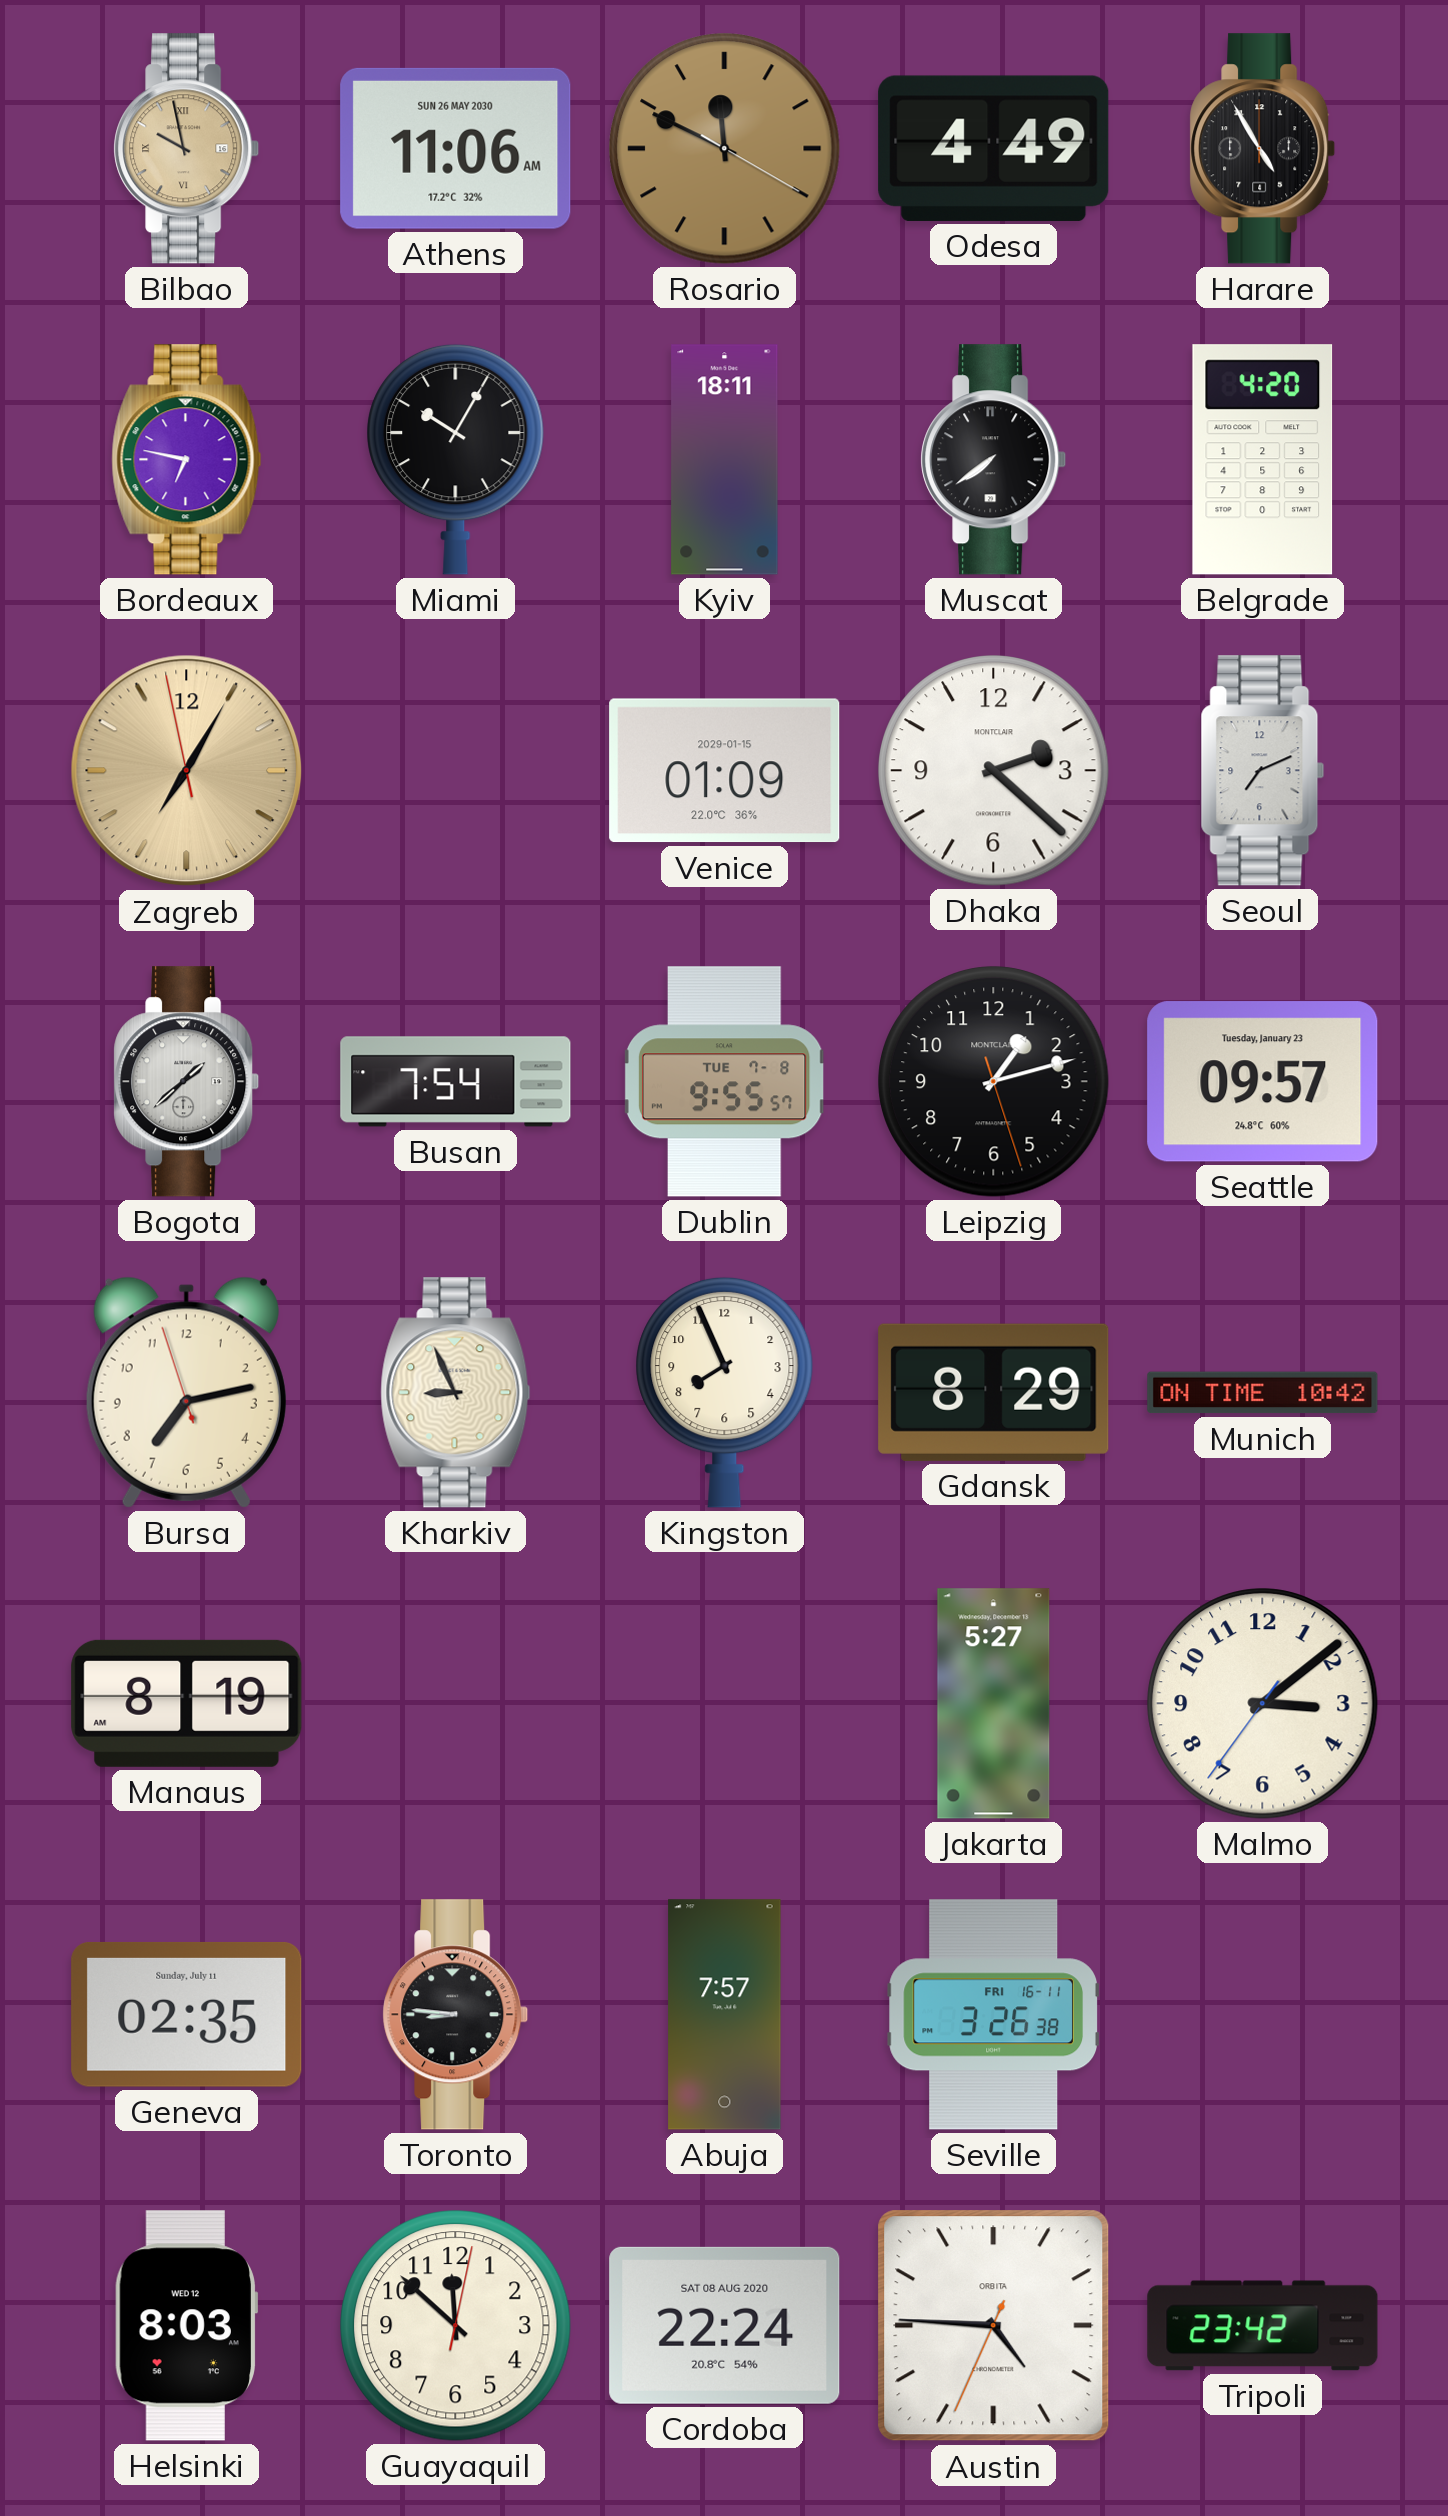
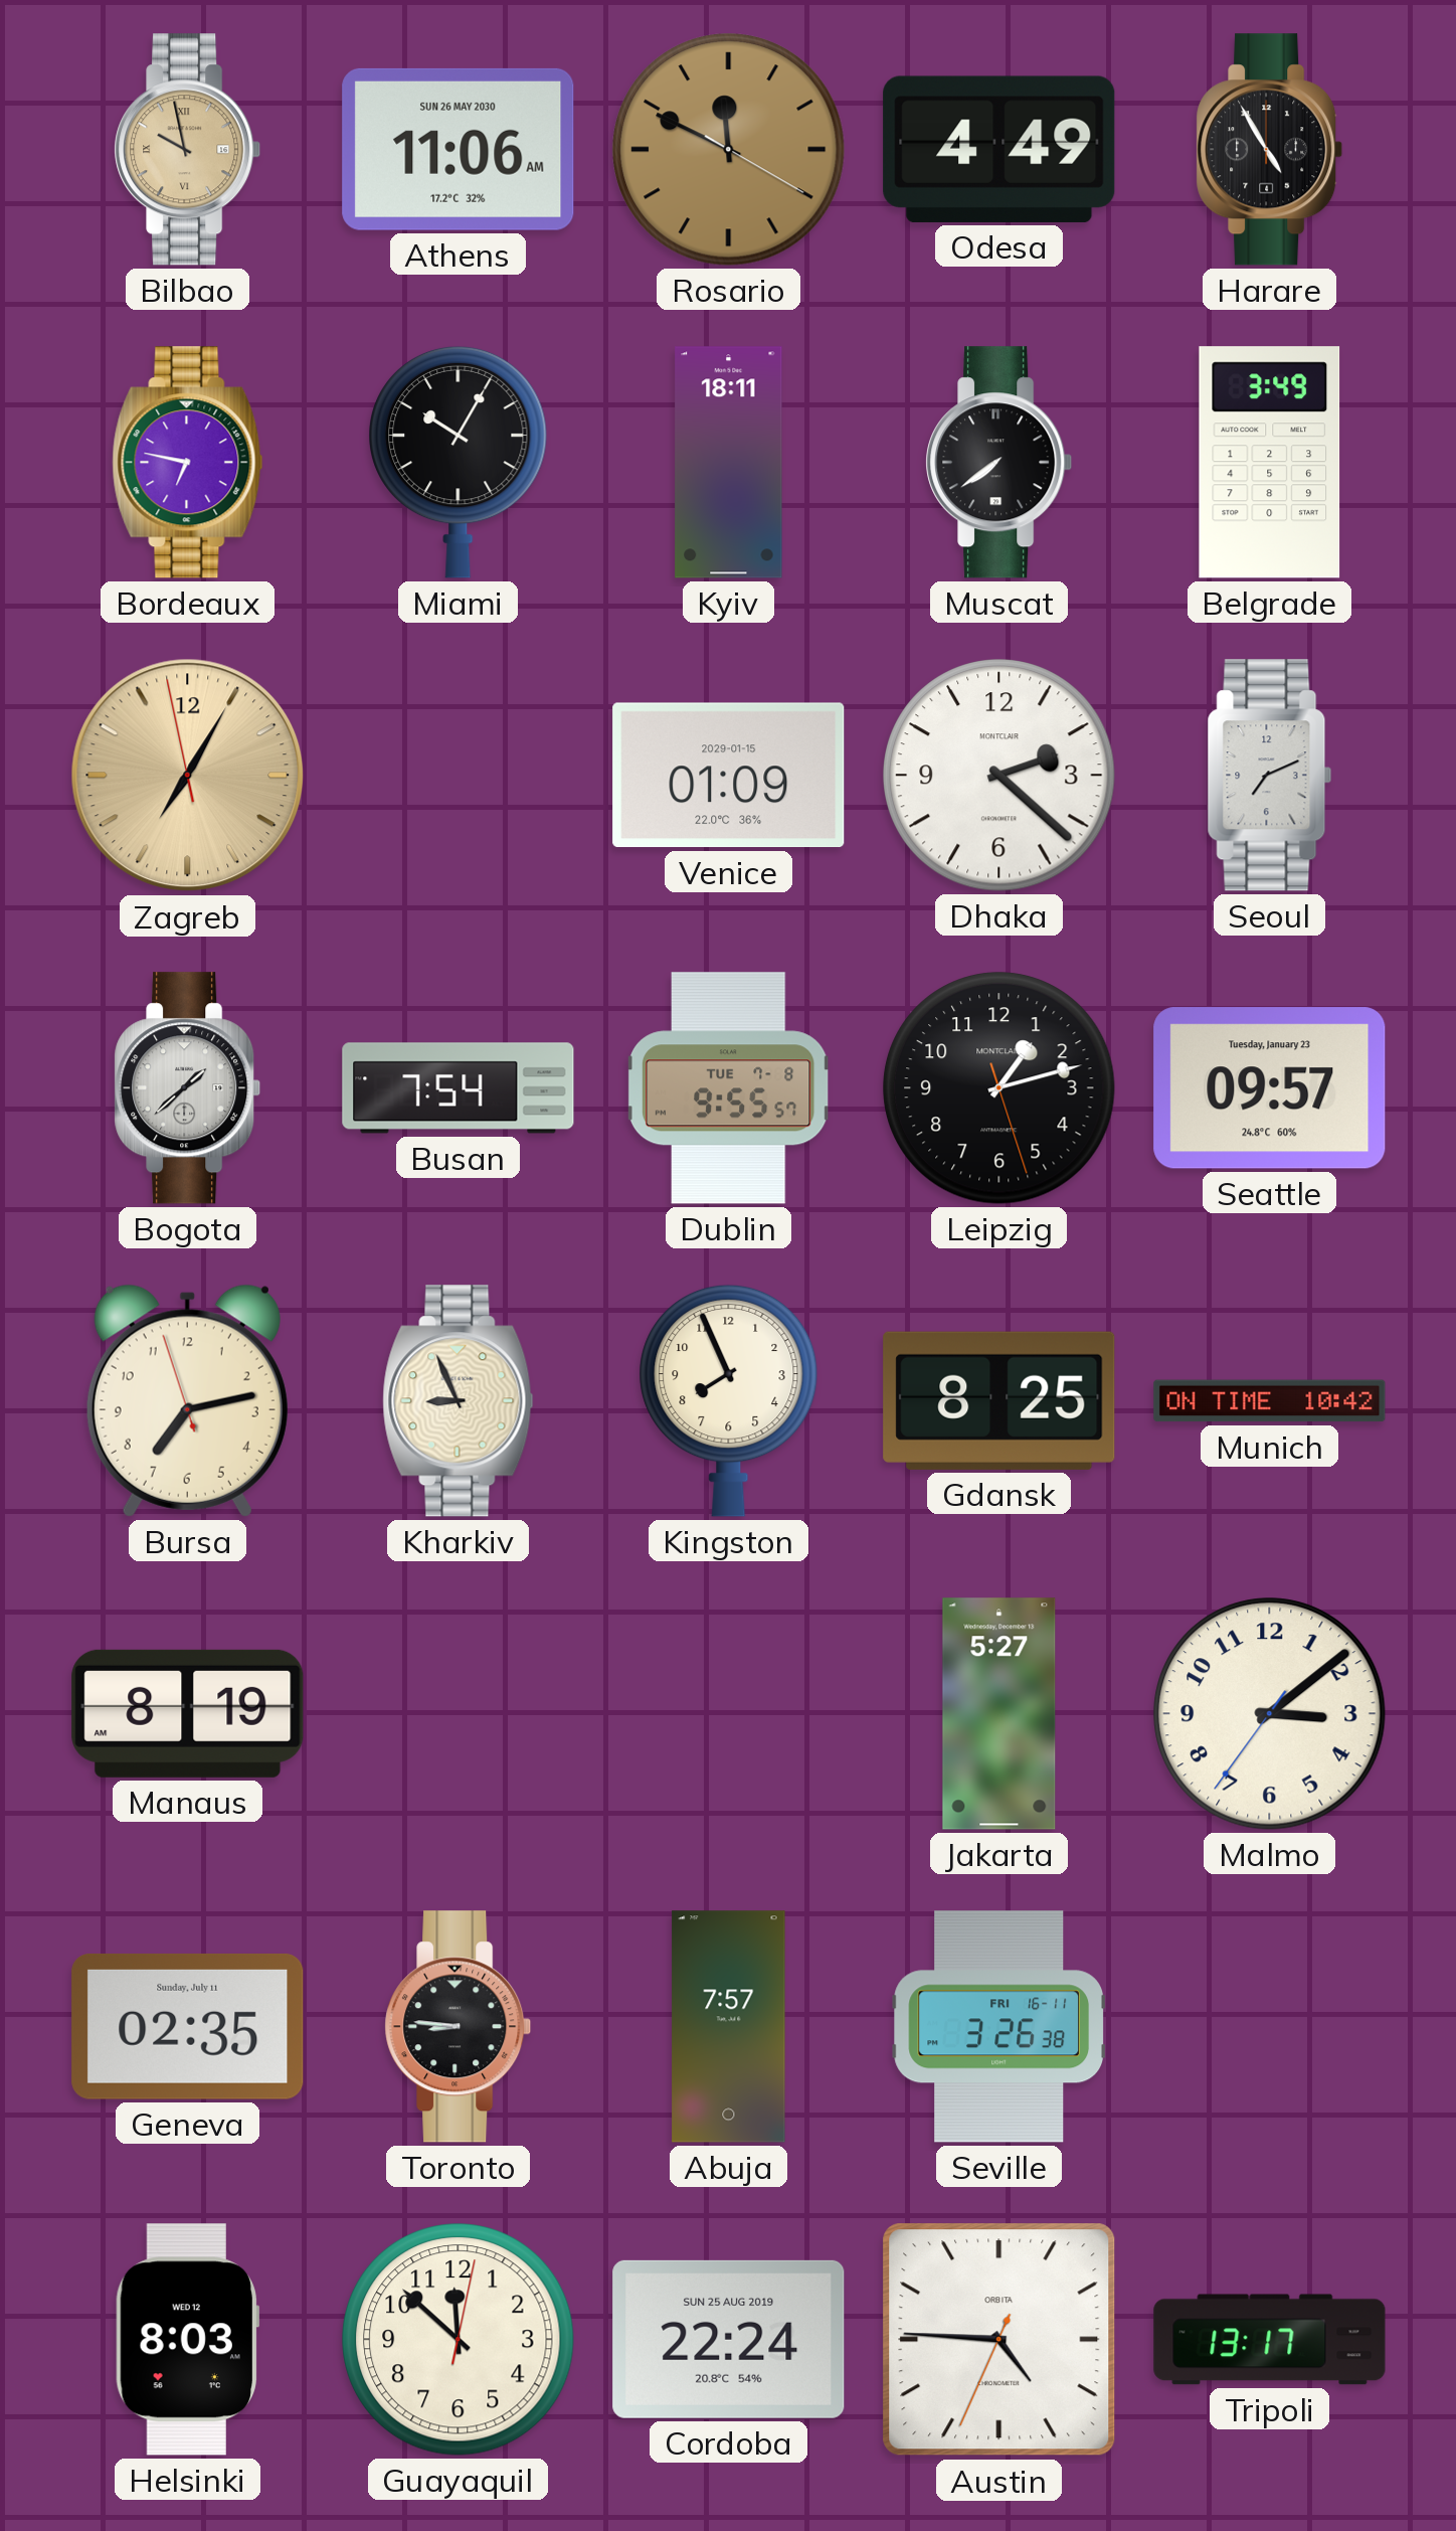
Belgrade: 4:20 -> 3:49 (1270, 463)
Gdansk: 8:29 -> 8:25 (999, 1400)
Cordoba date: SAT 08 AUG 2020 -> SUN 25 AUG 2019 (729, 2339)
Tripoli: 23:42 -> 13:17 (1270, 2340)
